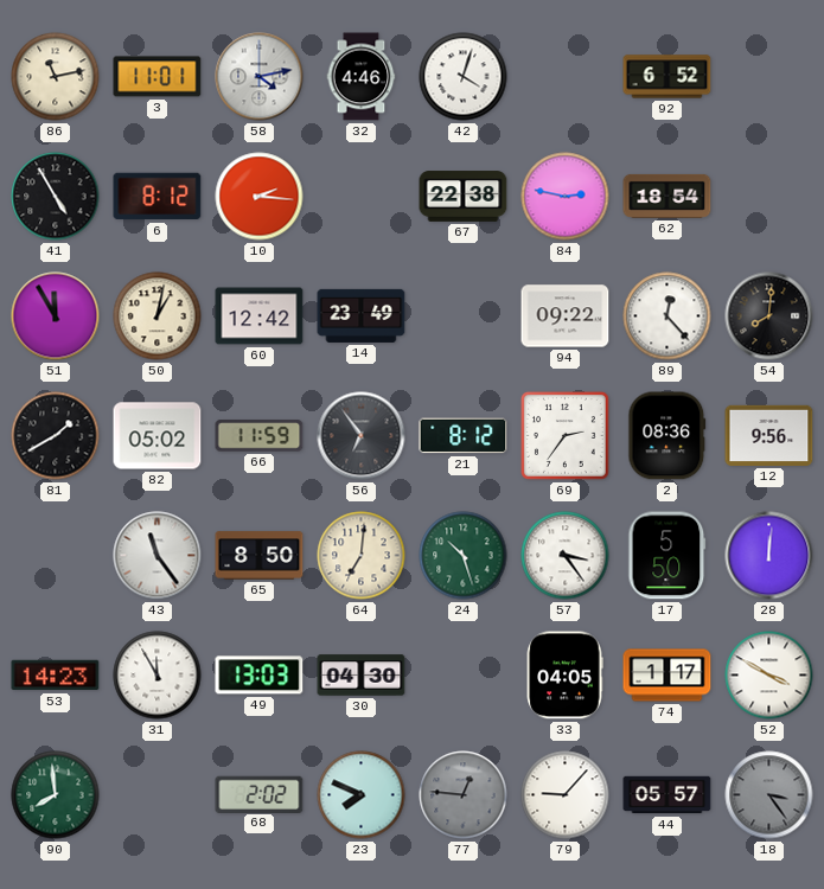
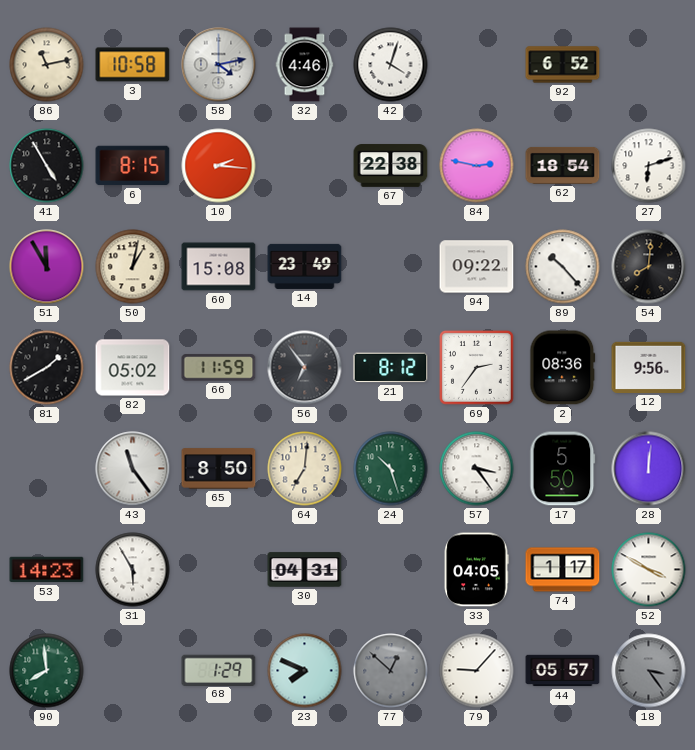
3: 11:01 -> 10:58 (133, 65)
6: 8:12 -> 8:15 (133, 166)
27: none -> 6:12 (649, 166)
60: 12:42 -> 15:08 (219, 267)
89: 12:23 -> 10:23 (563, 267)
31: 11:55 -> 5:55 (133, 570)
49: 13:03 -> none (260, 676)
30: 04:30 -> 04:31 (305, 570)
68: 2:02 -> 1:29 (219, 670)
77: 12:46 -> 12:52 (391, 671)
